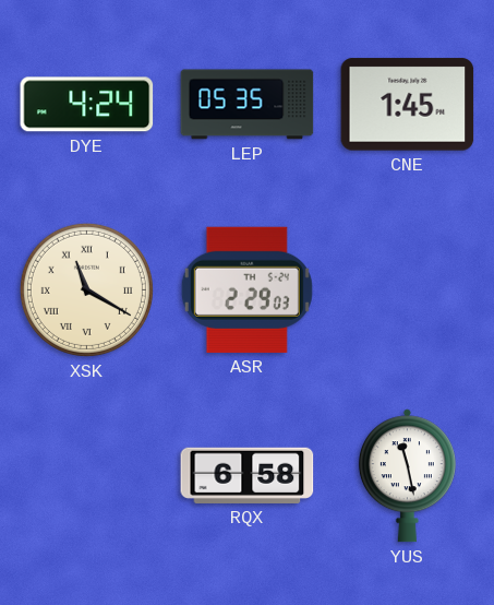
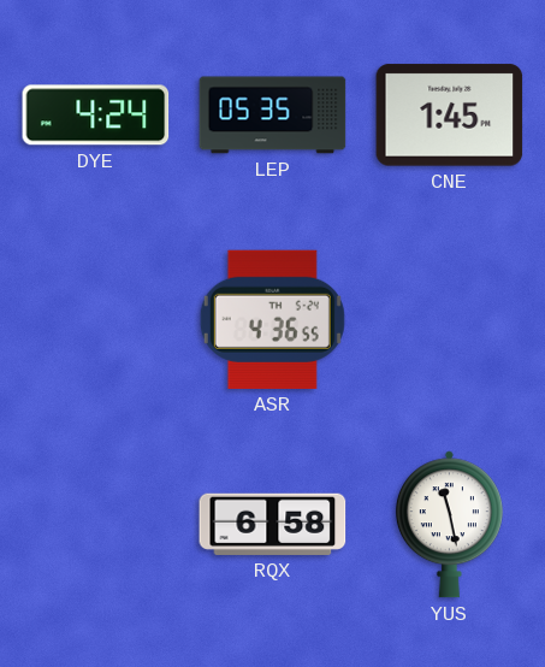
XSK: 11:20 -> none (86, 289)
ASR: 2:29 -> 4:36 (272, 319)
